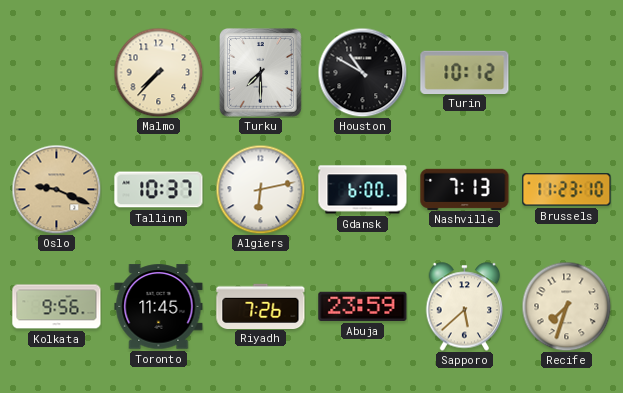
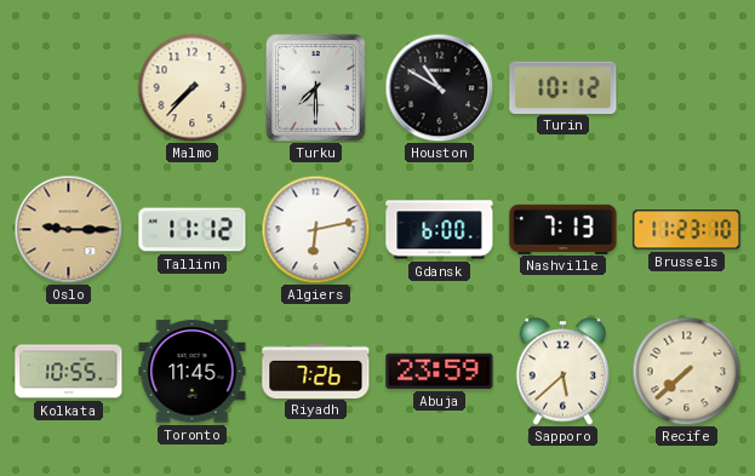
Oslo: 9:19 -> 9:15 (68, 229)
Tallinn: 10:37 -> 11:12 (193, 230)
Kolkata: 9:56 -> 10:55 (69, 372)
Recife: 7:33 -> 7:38 (686, 371)
